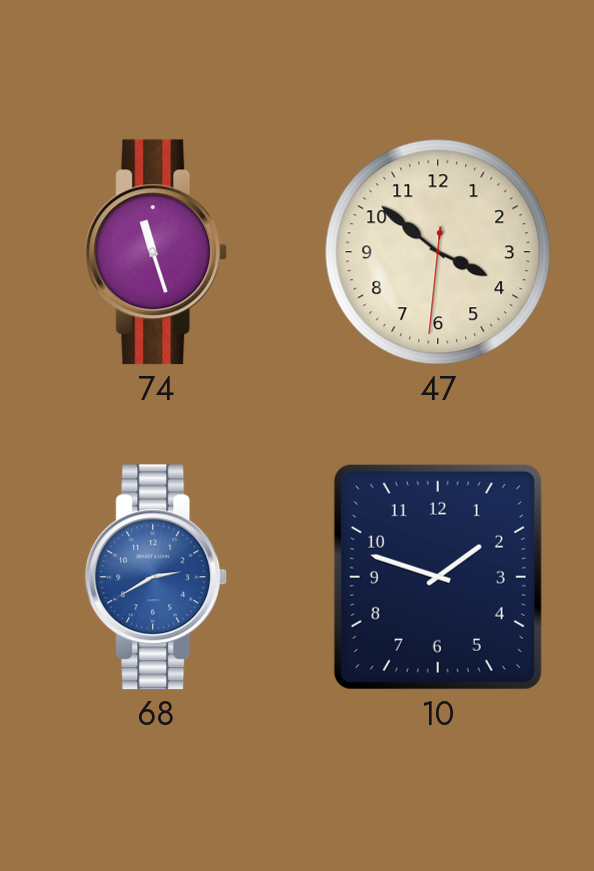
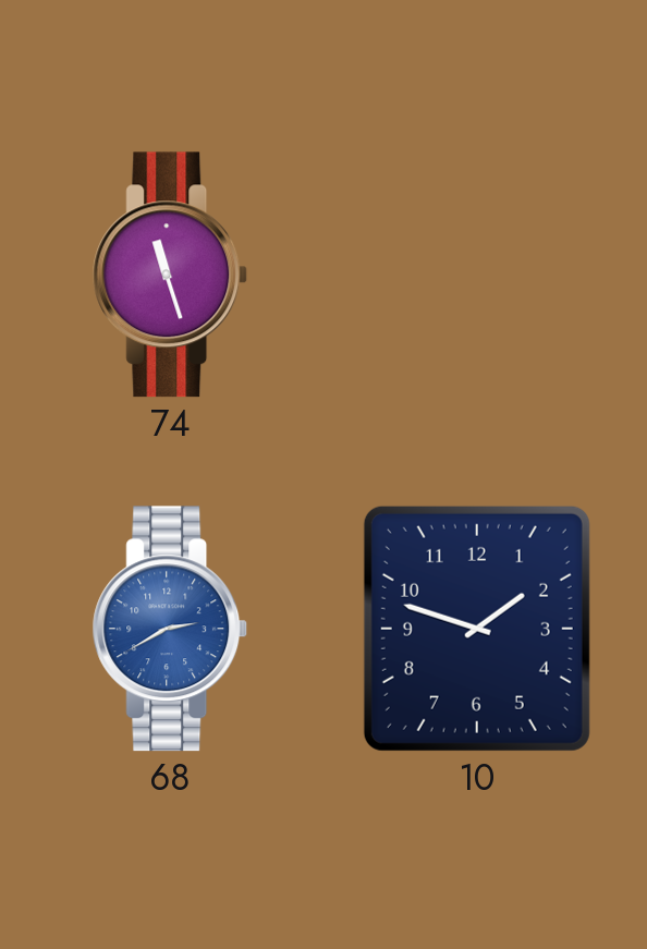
47: 3:51 -> none (438, 252)
